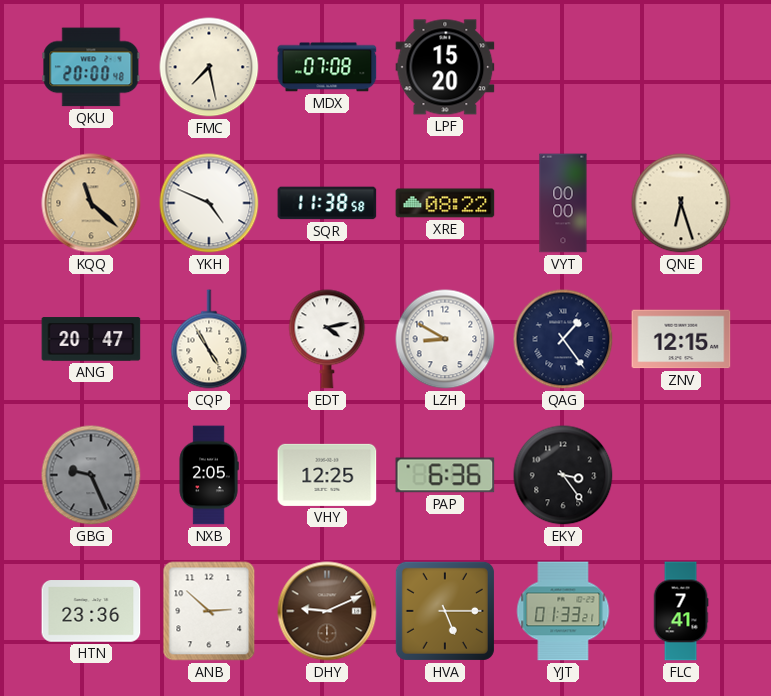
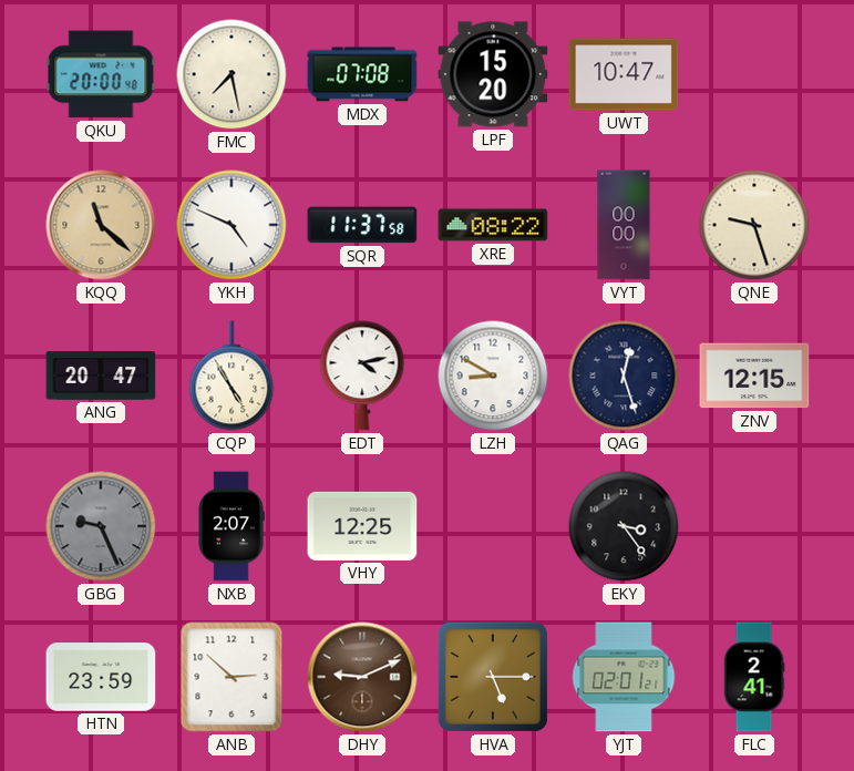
UWT: none -> 10:47 (624, 74)
SQR: 11:38 -> 11:37 (362, 225)
QNE: 6:27 -> 9:27 (754, 225)
QAG: 1:24 -> 12:27 (624, 376)
NXB: 2:05 -> 2:07 (231, 526)
PAP: 6:36 -> none (445, 475)
HTN: 23:36 -> 23:59 (101, 677)
YJT: 01:33 -> 02:01 (624, 677)
FLC: 7:41 -> 2:41 (754, 677)
